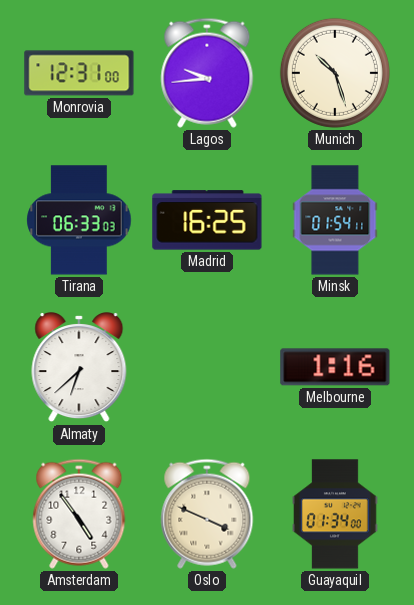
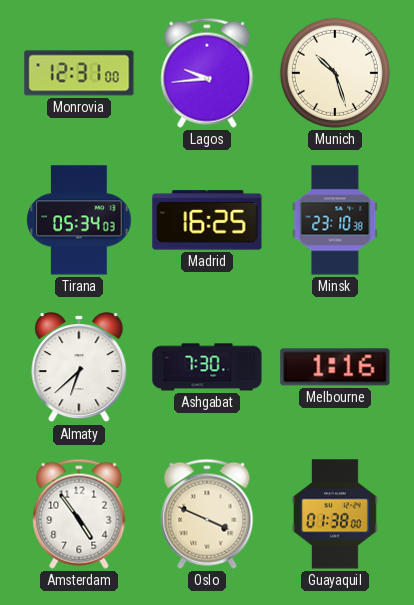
Tirana: 06:33 -> 05:34 (79, 220)
Minsk: 01:54 -> 23:10 (335, 220)
Ashgabat: none -> 7:30 (207, 367)
Guayaquil: 01:34 -> 01:38 (336, 514)
